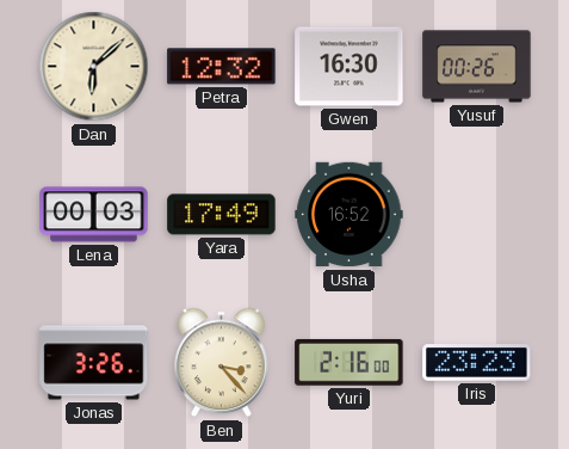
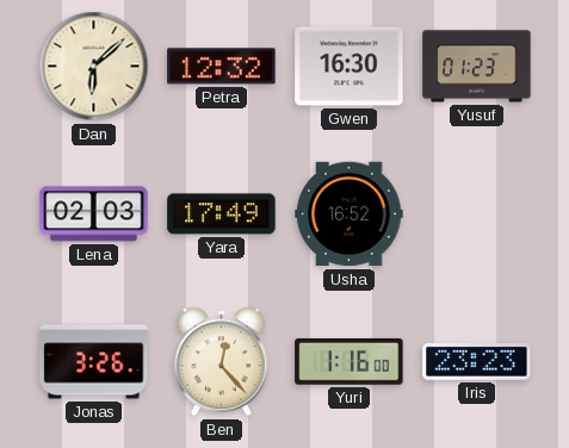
Yusuf: 00:26 -> 01:23 (477, 67)
Lena: 00:03 -> 02:03 (94, 214)
Ben: 3:23 -> 12:23 (222, 362)
Yuri: 2:16 -> 1:16 (350, 361)
